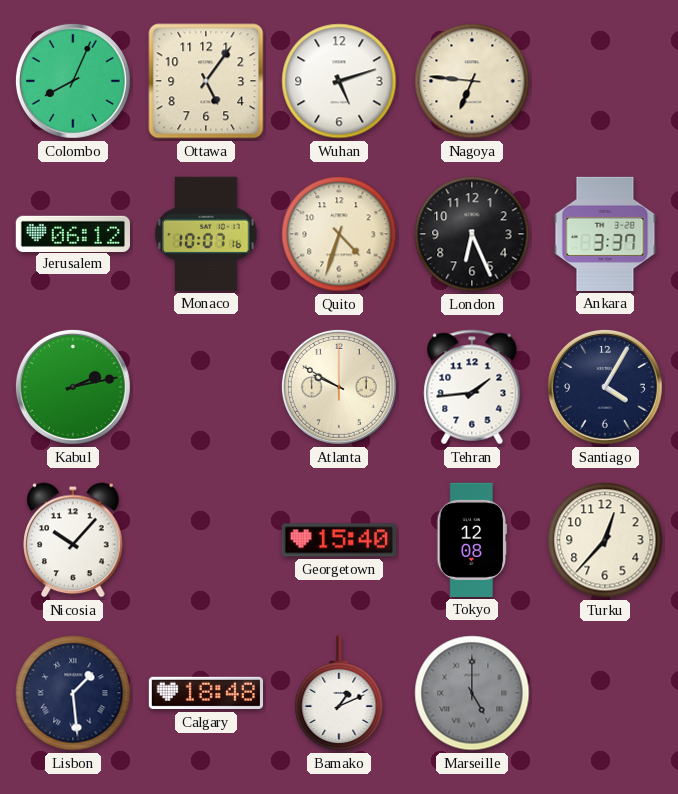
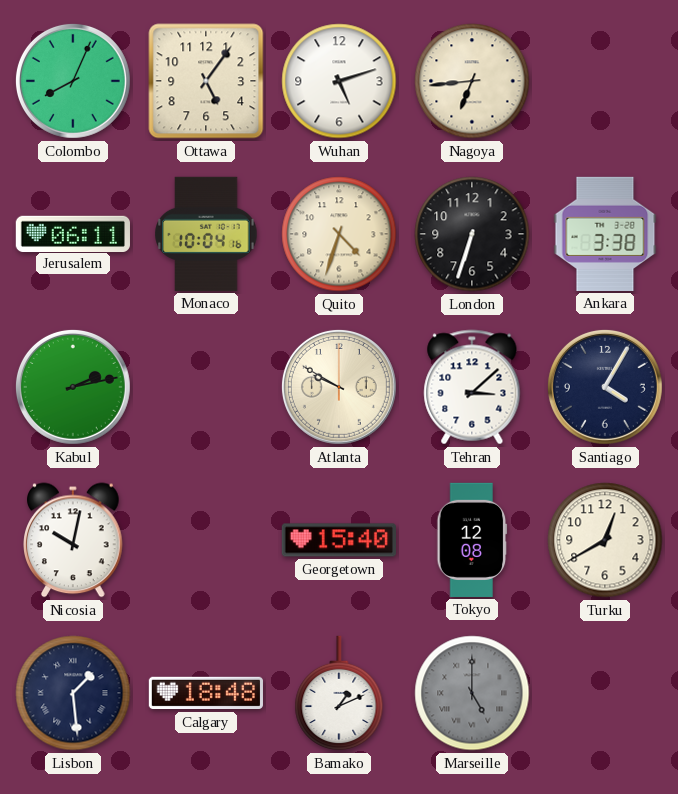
Nagoya: 6:46 -> 6:44 (472, 81)
Jerusalem: 06:12 -> 06:11 (73, 233)
Monaco: 10:07 -> 10:04 (206, 234)
London: 6:26 -> 6:33 (472, 234)
Ankara: 3:37 -> 3:38 (605, 234)
Tehran: 1:44 -> 3:08 (472, 387)
Nicosia: 10:07 -> 10:02 (73, 540)
Turku: 12:37 -> 12:40 (605, 540)
